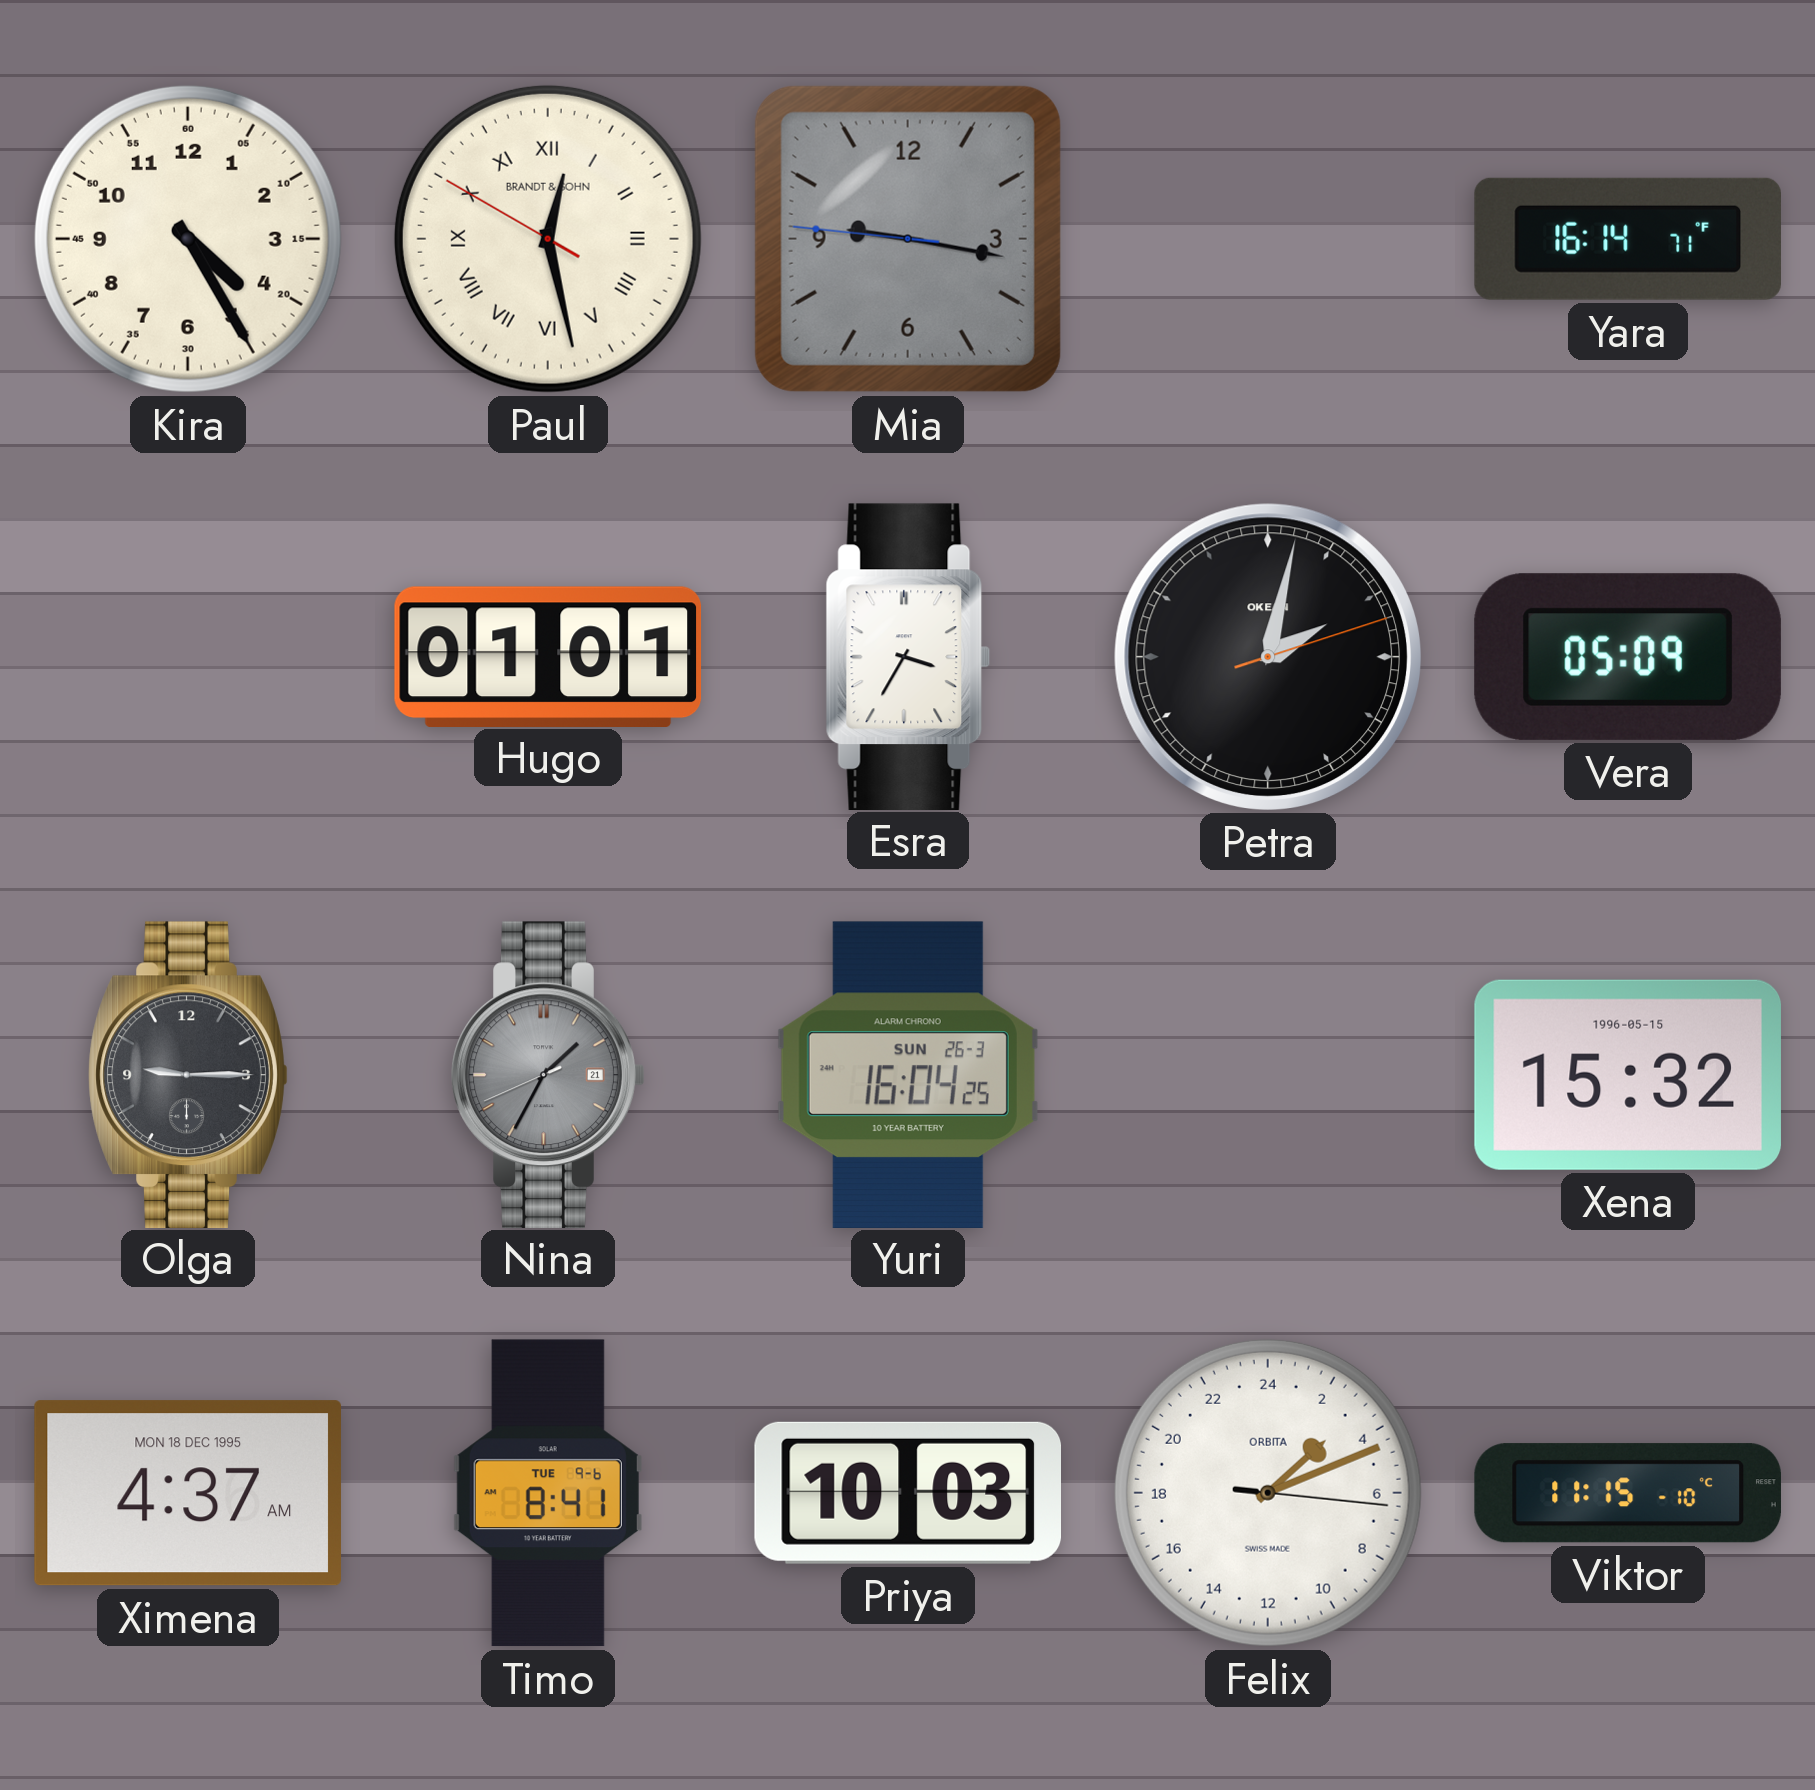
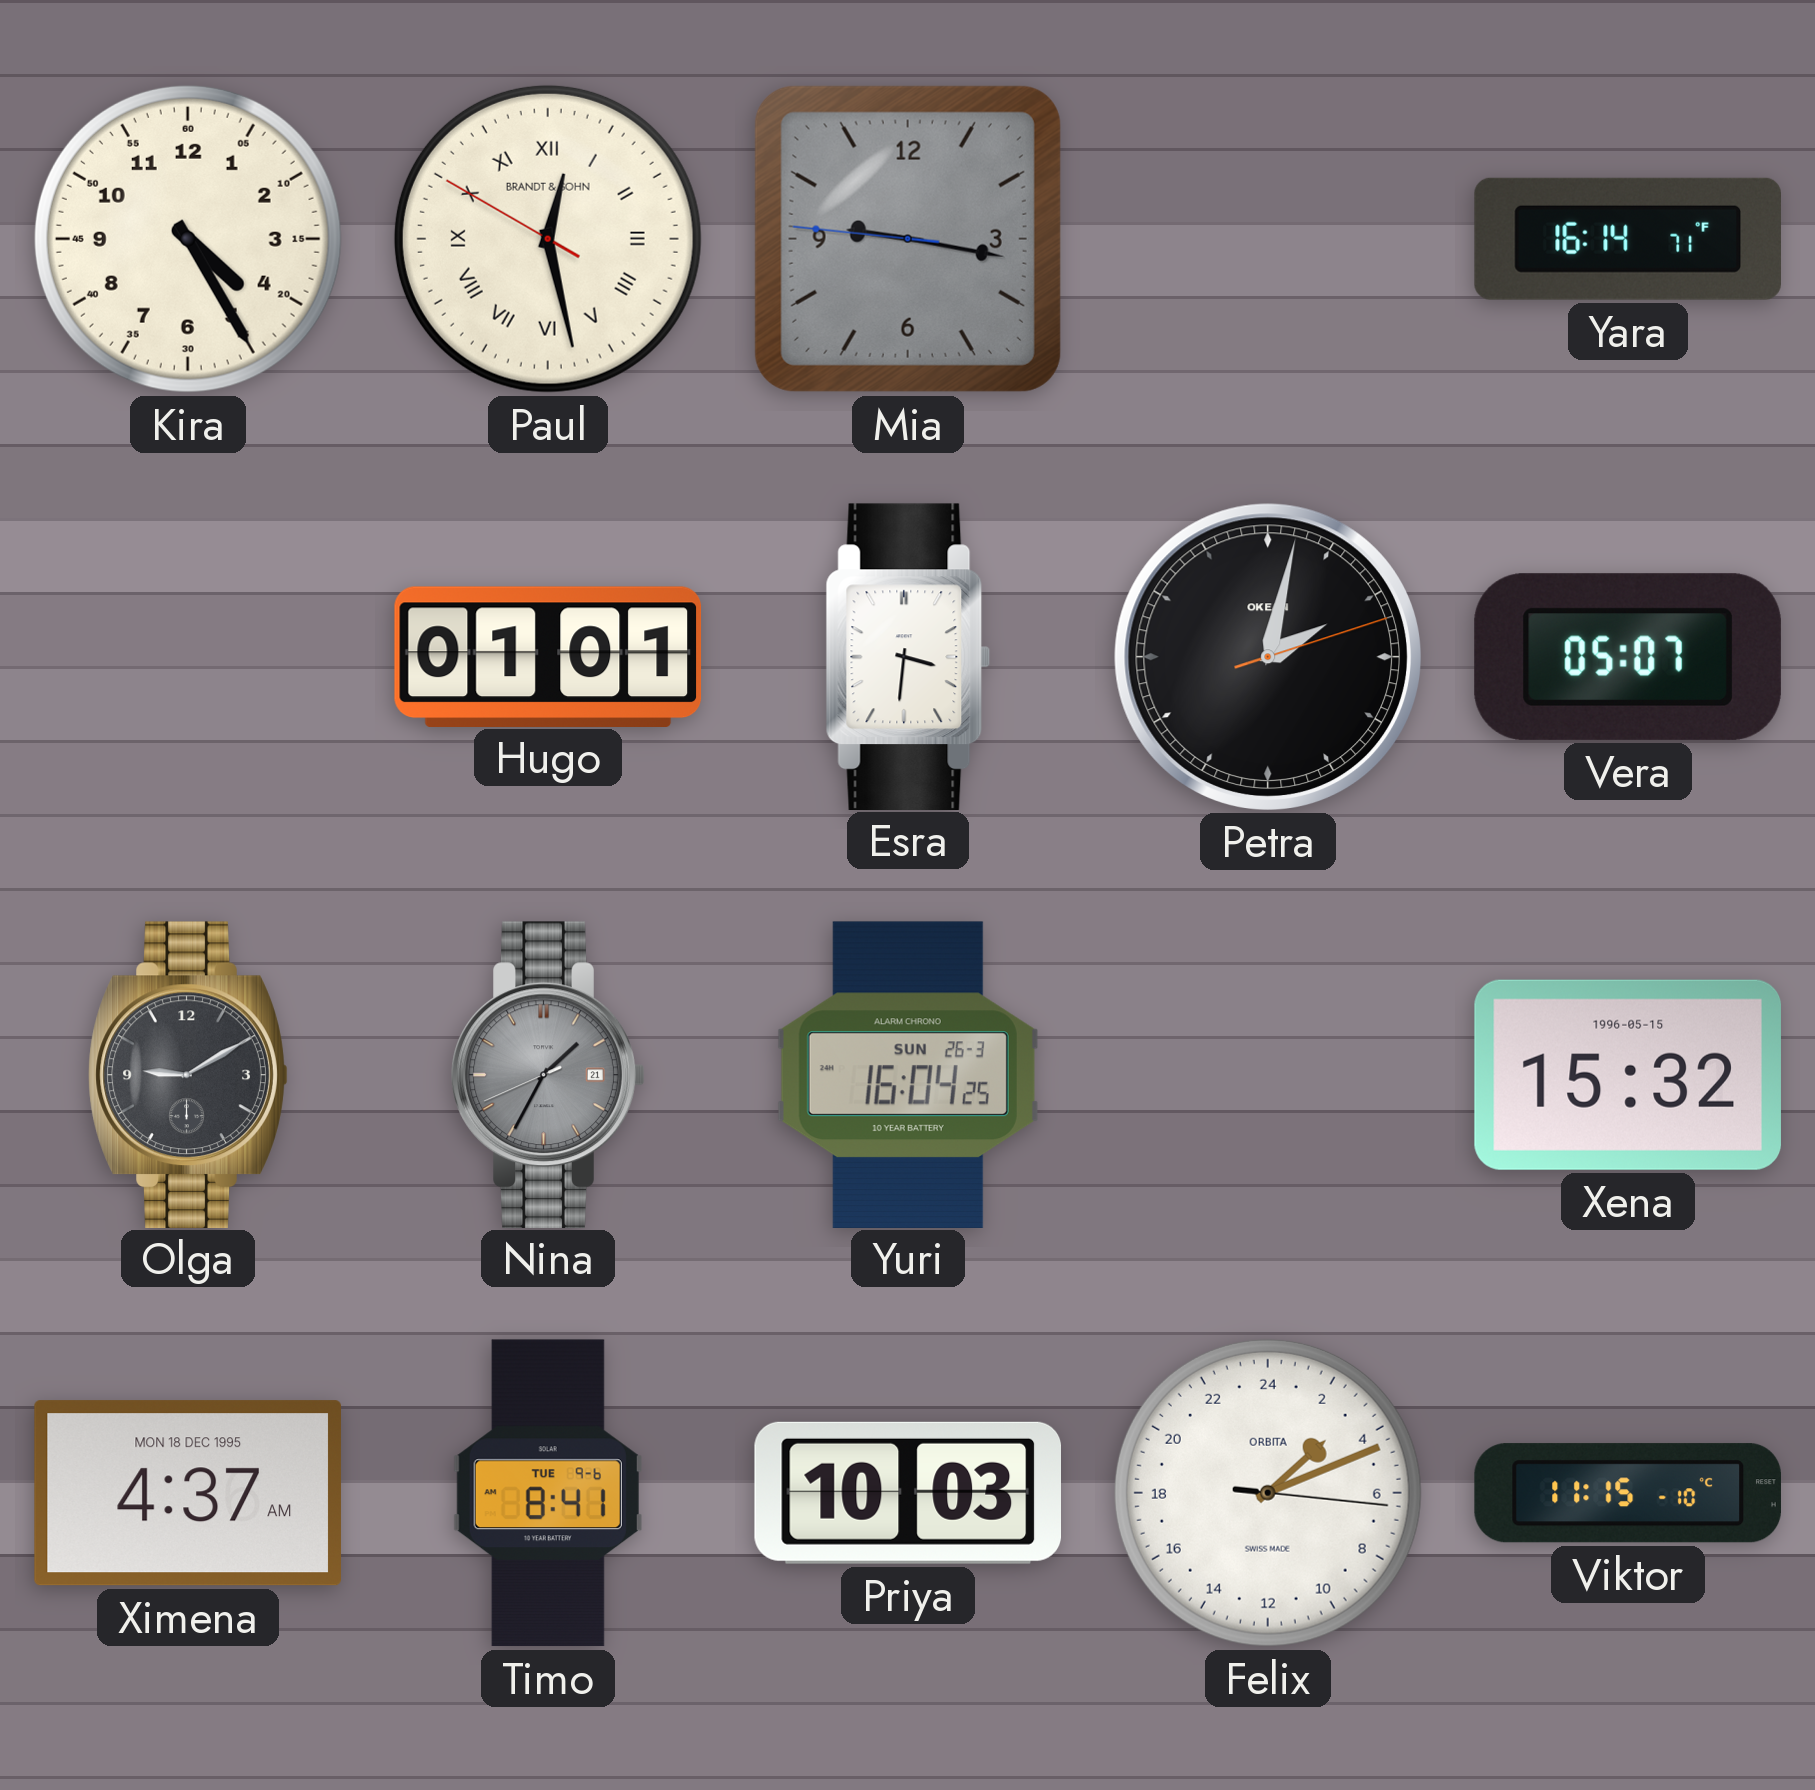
Esra: 3:35 -> 3:31 (908, 656)
Vera: 05:09 -> 05:07 (1628, 657)
Olga: 9:15 -> 9:10 (188, 1074)
